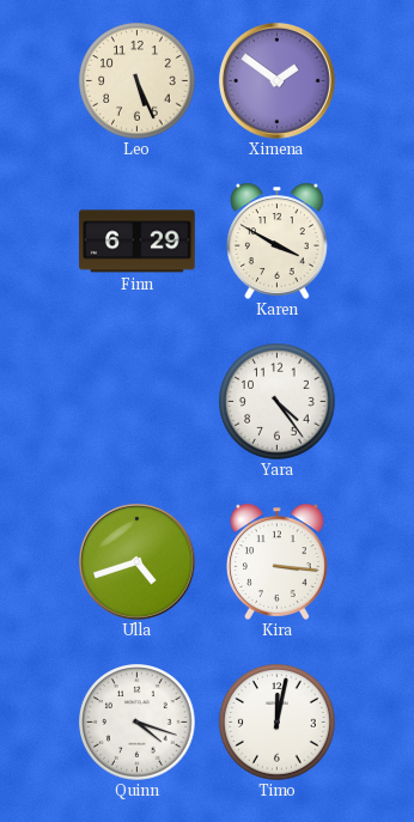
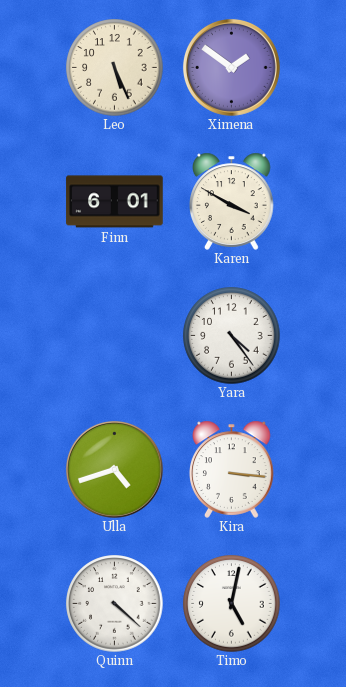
Finn: 6:29 -> 6:01 (115, 202)
Quinn: 4:18 -> 4:22 (115, 604)
Timo: 12:02 -> 5:02 (232, 604)
